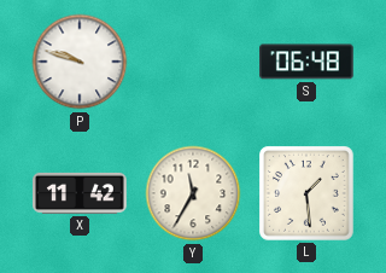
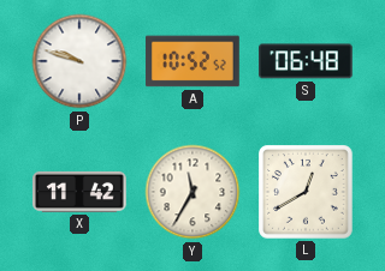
A: none -> 10:52 (192, 61)
L: 1:29 -> 12:40 (307, 193)
